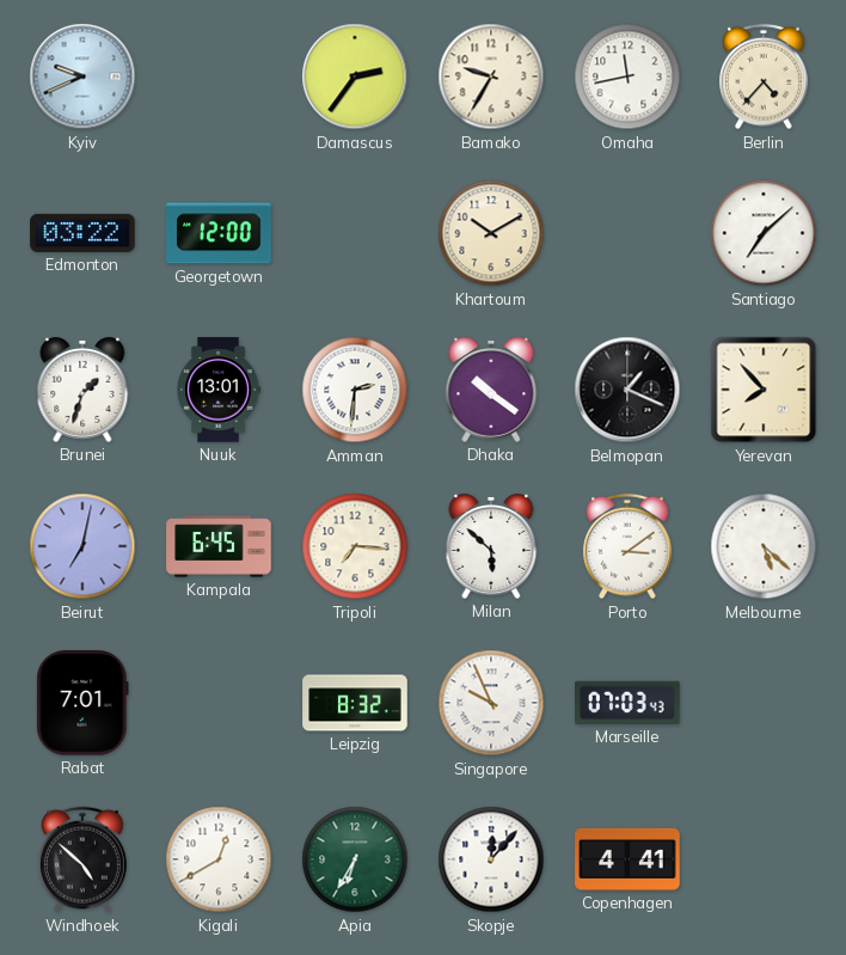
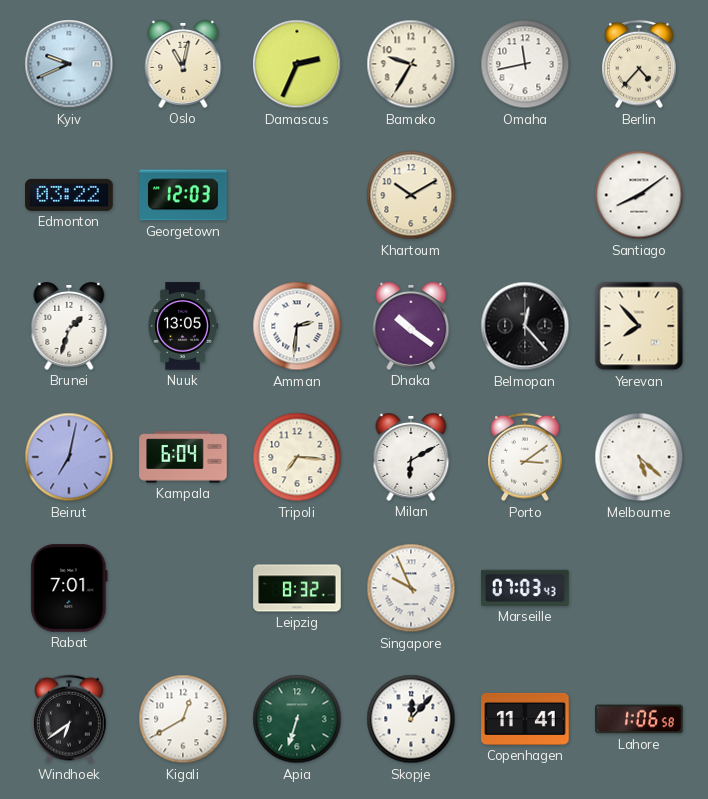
Oslo: none -> 11:02 (183, 65)
Damascus: 2:36 -> 2:34 (297, 64)
Georgetown: 12:00 -> 12:03 (183, 195)
Santiago: 7:08 -> 8:09 (639, 195)
Nuuk: 13:01 -> 13:05 (183, 326)
Belmopan: 1:19 -> 12:23 (525, 326)
Kampala: 6:45 -> 6:04 (183, 457)
Milan: 5:52 -> 6:10 (411, 458)
Windhoek: 4:52 -> 6:39 (70, 719)
Apia: 6:35 -> 6:33 (297, 719)
Copenhagen: 4:41 -> 11:41 (525, 719)
Lahore: none -> 1:06 (639, 719)
